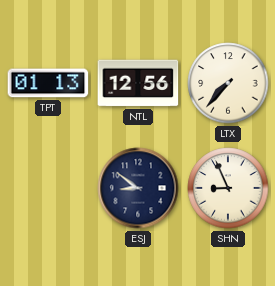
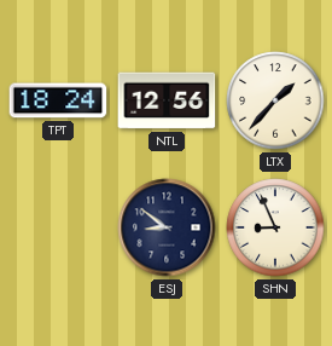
TPT: 01:13 -> 18:24 (58, 100)
LTX: 7:37 -> 1:37 (275, 100)
